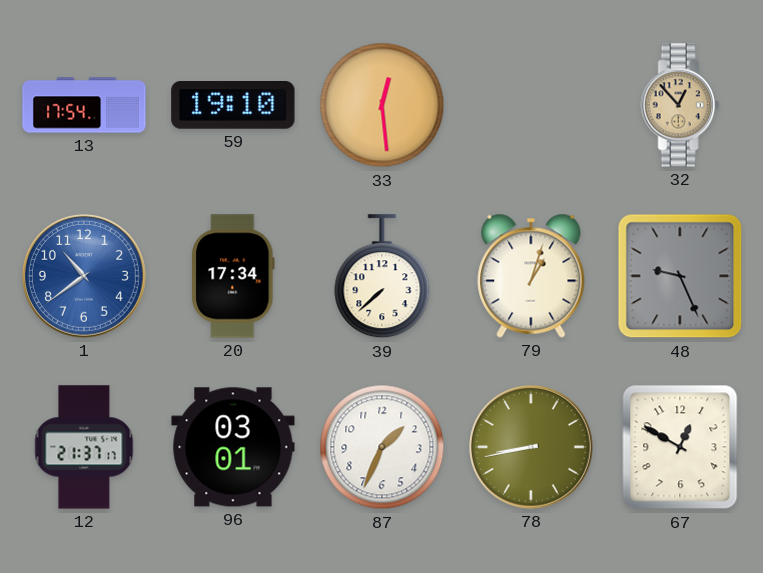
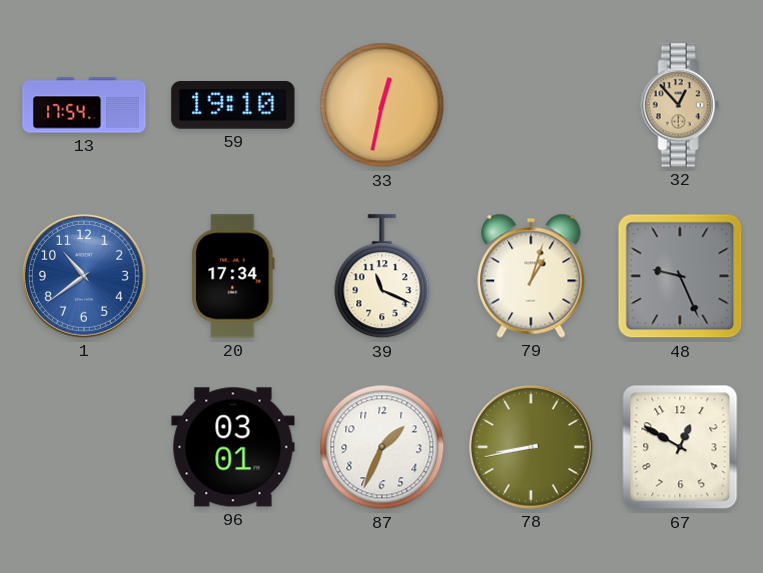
33: 12:29 -> 12:32 (382, 105)
39: 7:38 -> 11:19 (382, 277)
12: 21:37 -> none (84, 447)
